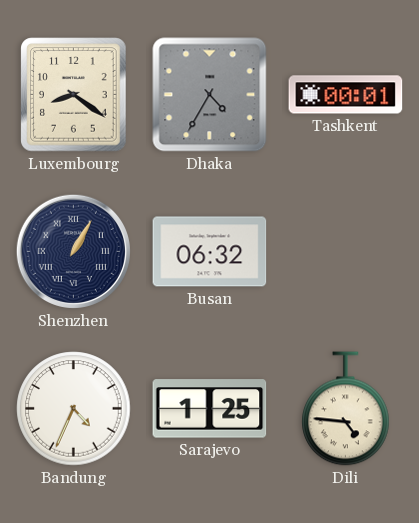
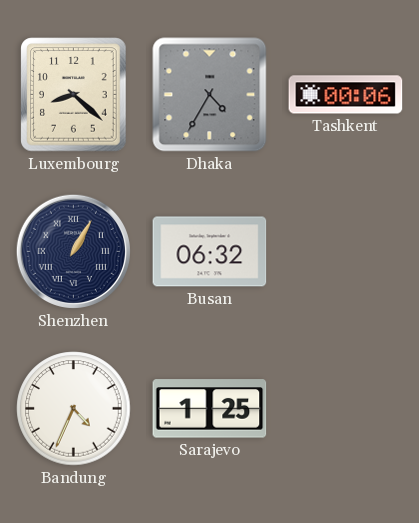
Luxembourg: 8:21 -> 8:22 (74, 95)
Tashkent: 00:01 -> 00:06 (346, 95)
Dili: 4:46 -> none (346, 409)
